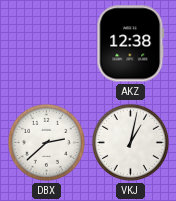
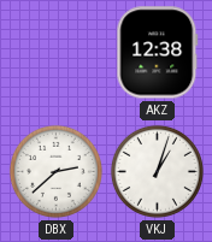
VKJ: 1:02 -> 1:03 (157, 171)
